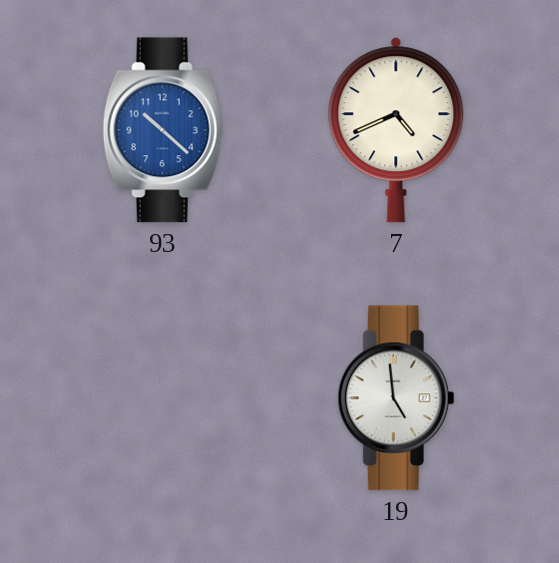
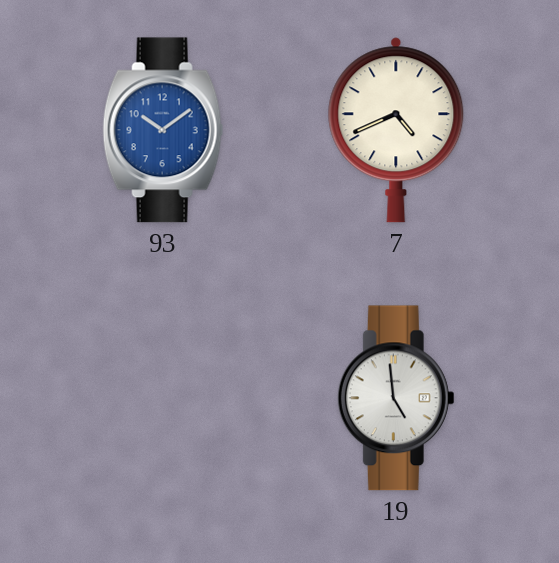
93: 10:22 -> 10:09 (163, 130)
